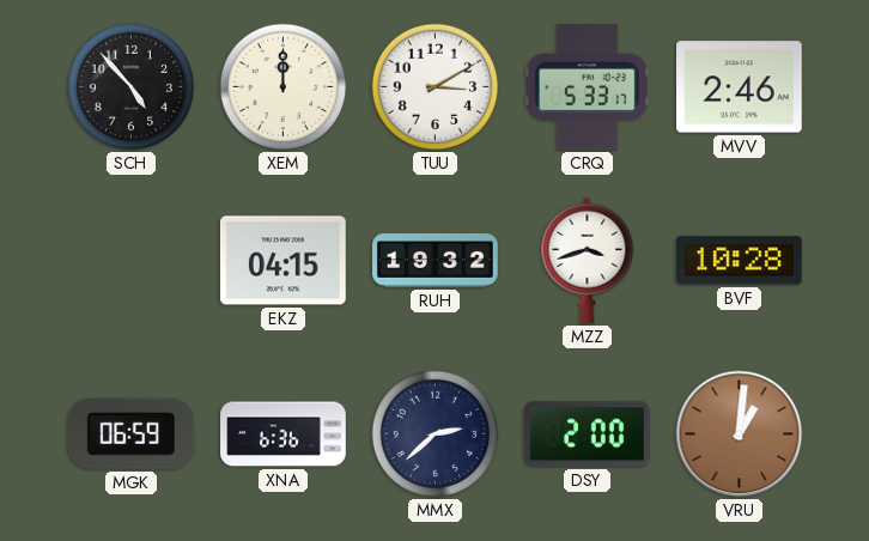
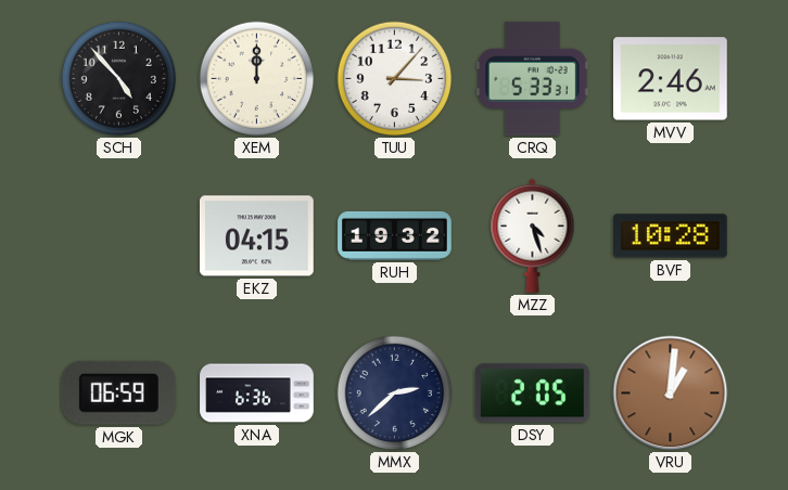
TUU: 3:10 -> 3:07 (395, 79)
CRQ: 5:33:17 -> 5:33:31 (532, 78)
MZZ: 3:42 -> 4:27 (533, 235)
DSY: 2:00 -> 2:05 (532, 394)
